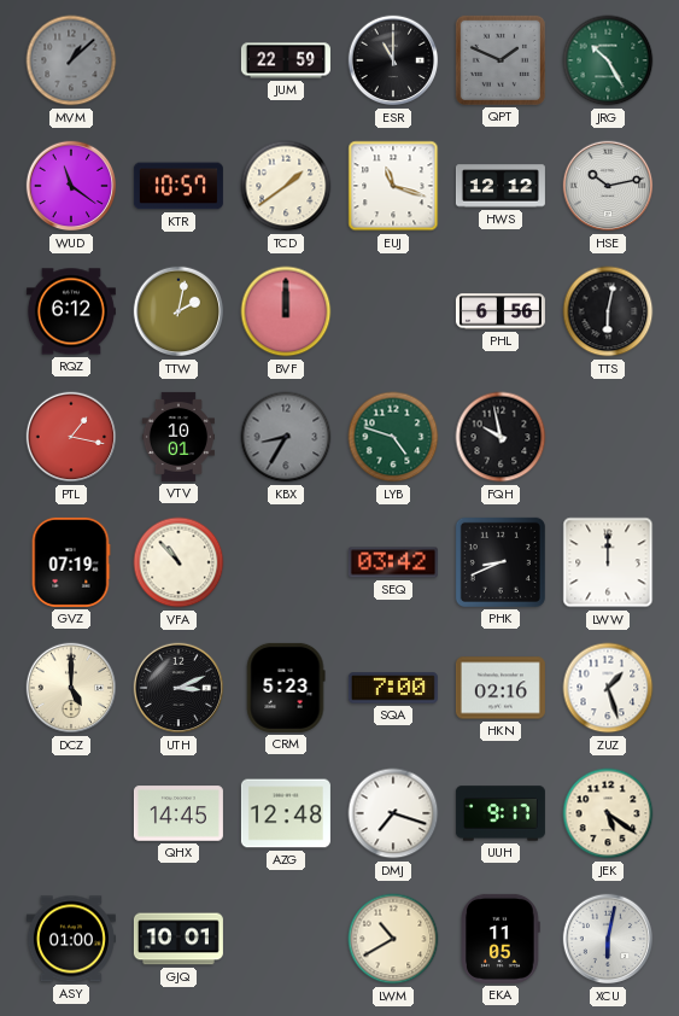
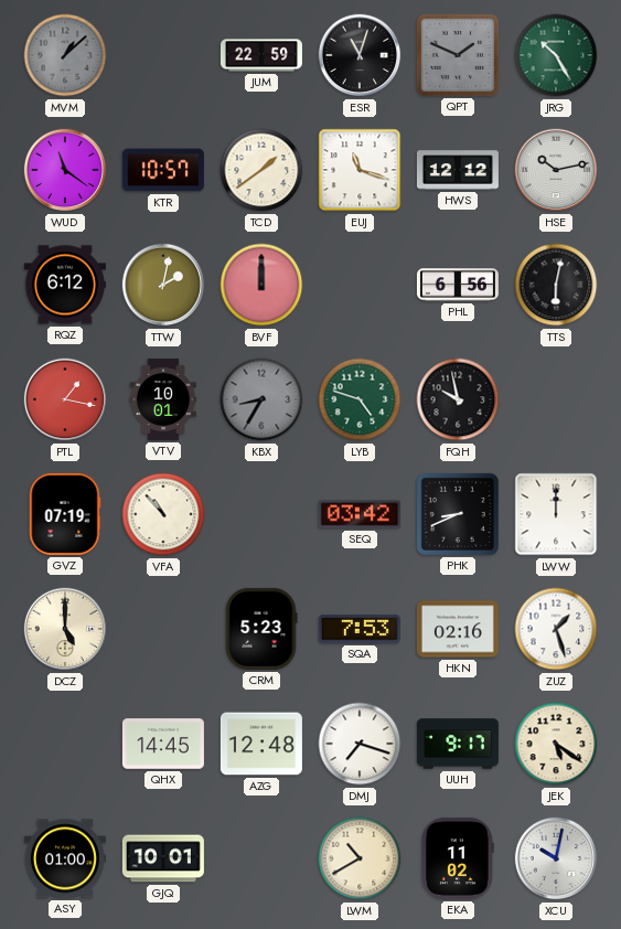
ESR: 11:00 -> 11:03 (360, 55)
UTH: 3:11 -> none (178, 688)
SQA: 7:00 -> 7:53 (360, 629)
EKA: 11:05 -> 11:02 (458, 858)
XCU: 6:02 -> 10:02 (556, 858)
